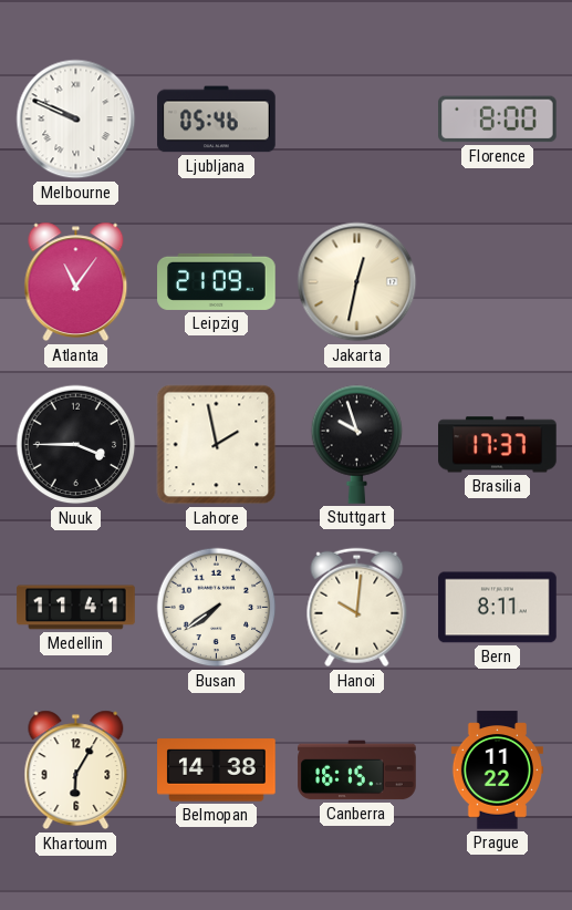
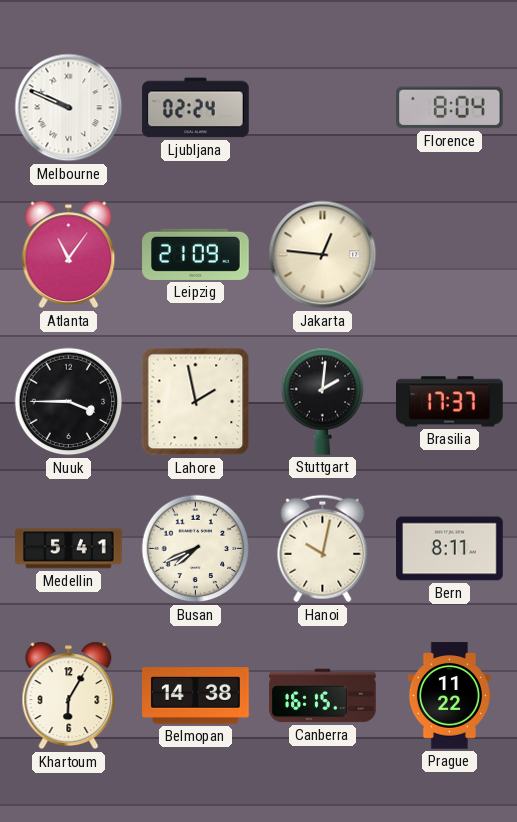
Ljubljana: 05:46 -> 02:24 (196, 108)
Florence: 8:00 -> 8:04 (450, 108)
Jakarta: 12:32 -> 12:46 (323, 255)
Stuttgart: 9:57 -> 2:01 (323, 401)
Medellin: 11:41 -> 5:41 (69, 549)
Busan: 7:39 -> 7:41 (196, 549)
Hanoi: 10:01 -> 10:02 (323, 549)
